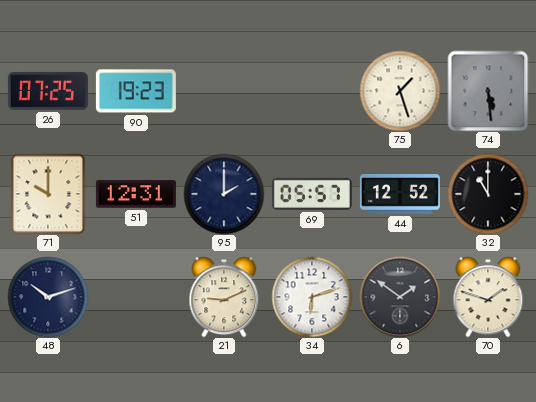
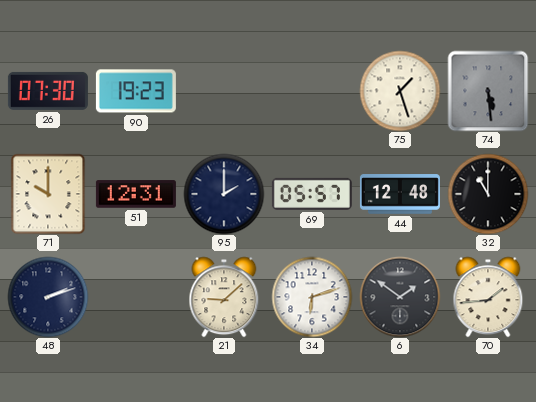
26: 07:25 -> 07:30 (48, 91)
44: 12:52 -> 12:48 (400, 194)
48: 10:12 -> 2:12 (48, 297)
21: 9:11 -> 9:08 (224, 297)
70: 1:48 -> 1:44 (488, 297)
